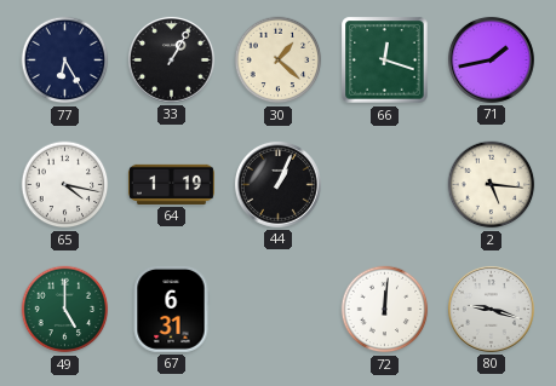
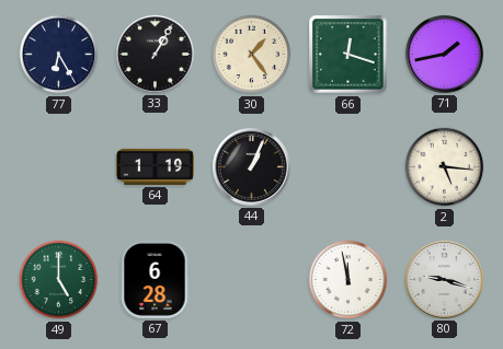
30: 1:22 -> 1:24 (252, 55)
65: 4:17 -> none (65, 185)
67: 6:31 -> 6:28 (155, 279)
72: 12:01 -> 11:58 (348, 280)
